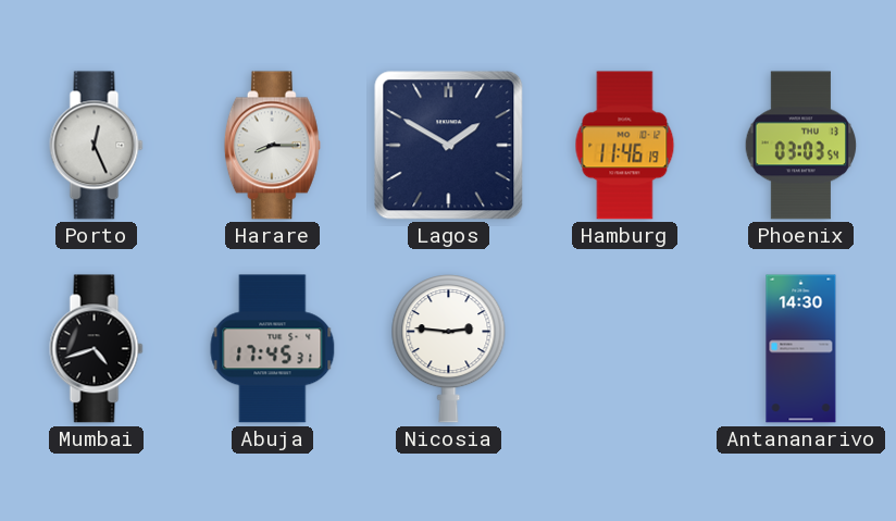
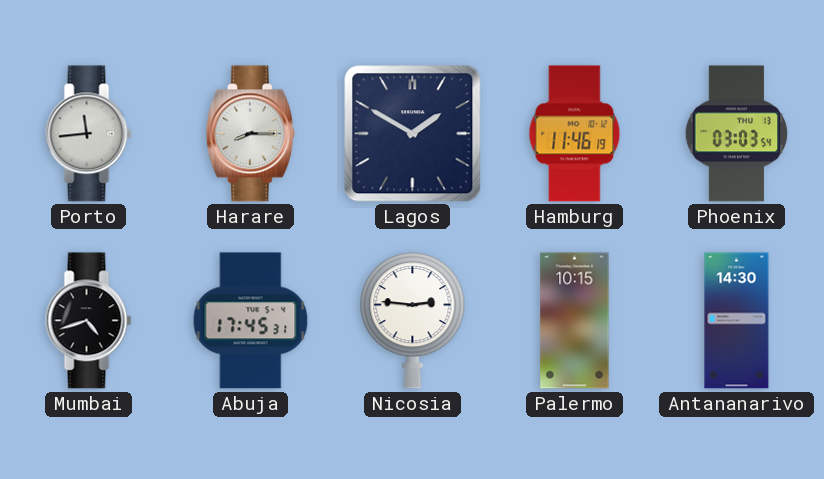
Porto: 12:26 -> 11:44 (89, 134)
Palermo: none -> 10:15 (575, 321)
